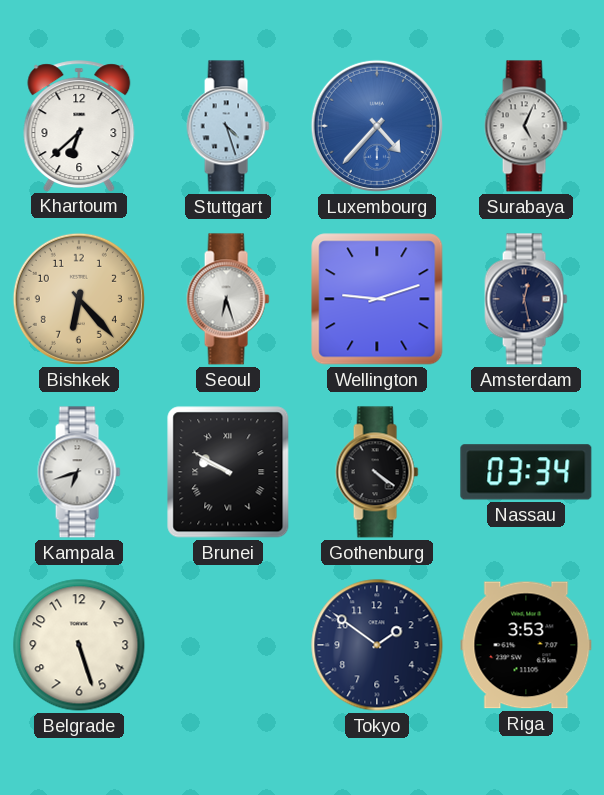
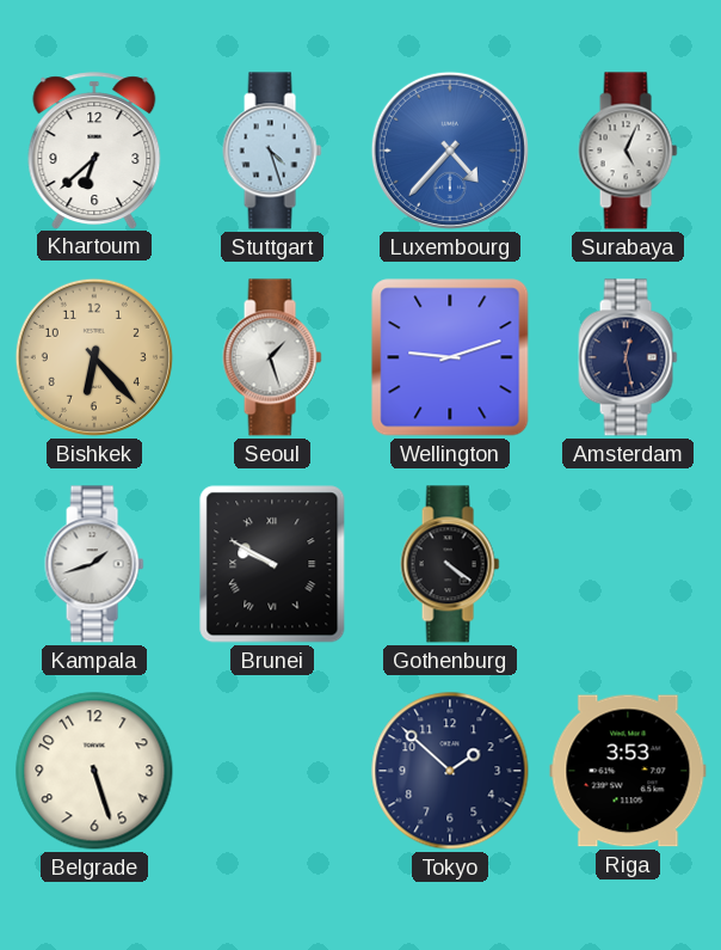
Seoul: 6:27 -> 1:27 (272, 357)
Kampala: 6:42 -> 1:42 (94, 564)
Nassau: 03:34 -> none (526, 472)
Tokyo: 1:51 -> 1:52 (450, 771)
